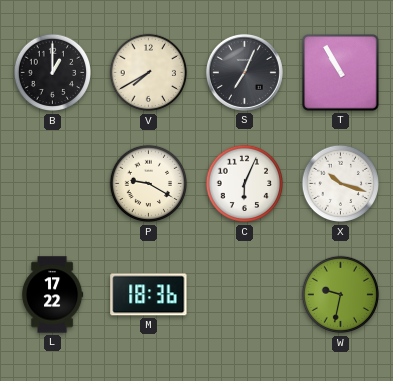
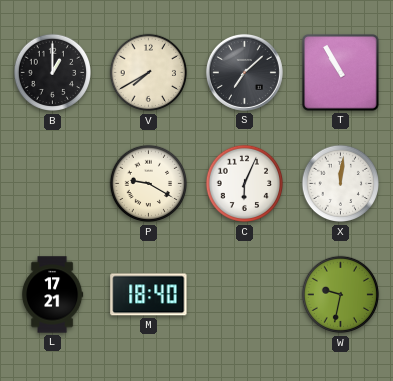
S: 7:04 -> 7:08 (244, 72)
X: 10:18 -> 12:01 (341, 184)
L: 17:22 -> 17:21 (52, 295)
M: 18:36 -> 18:40 (149, 295)
